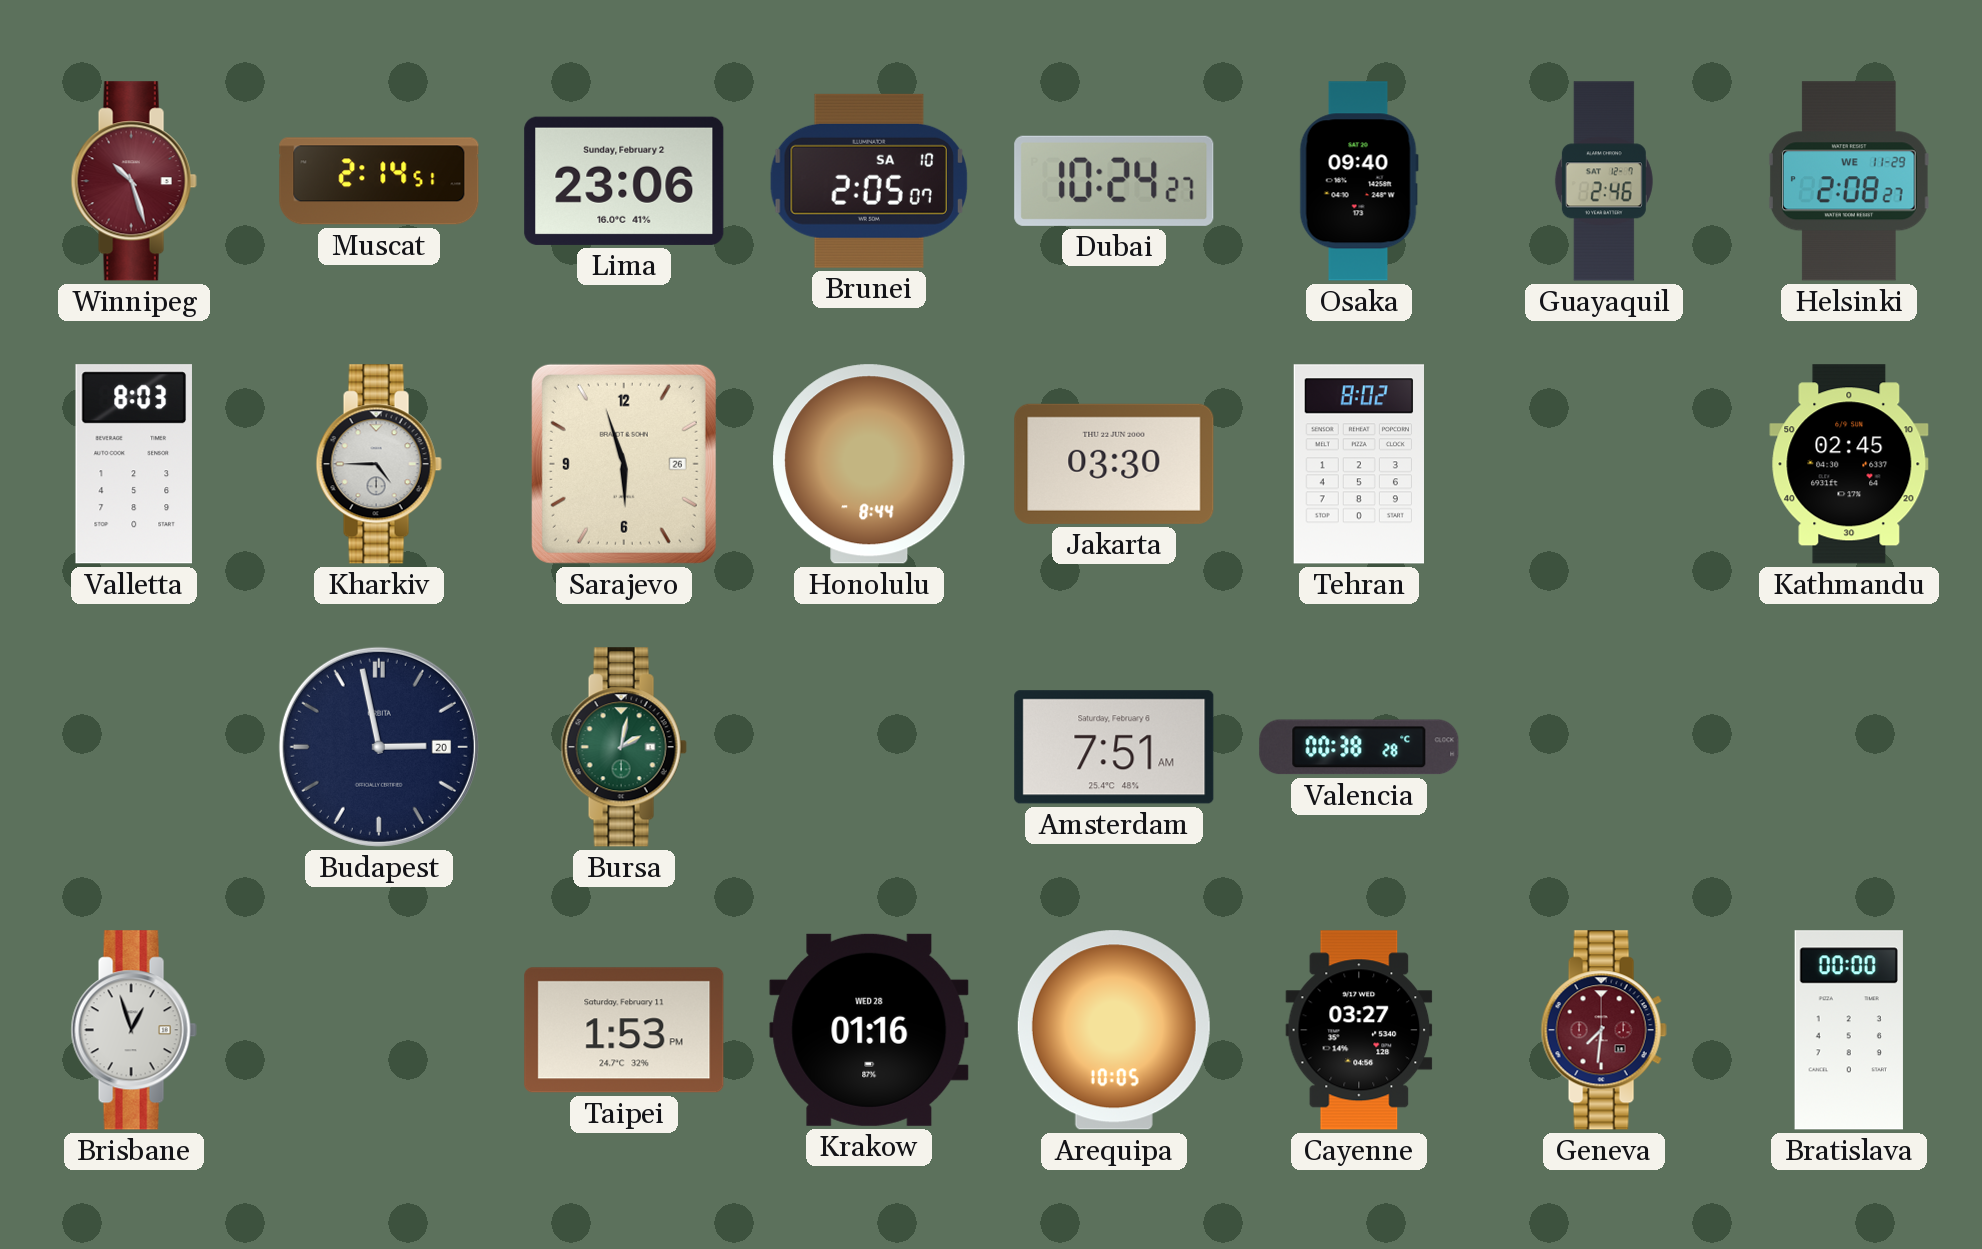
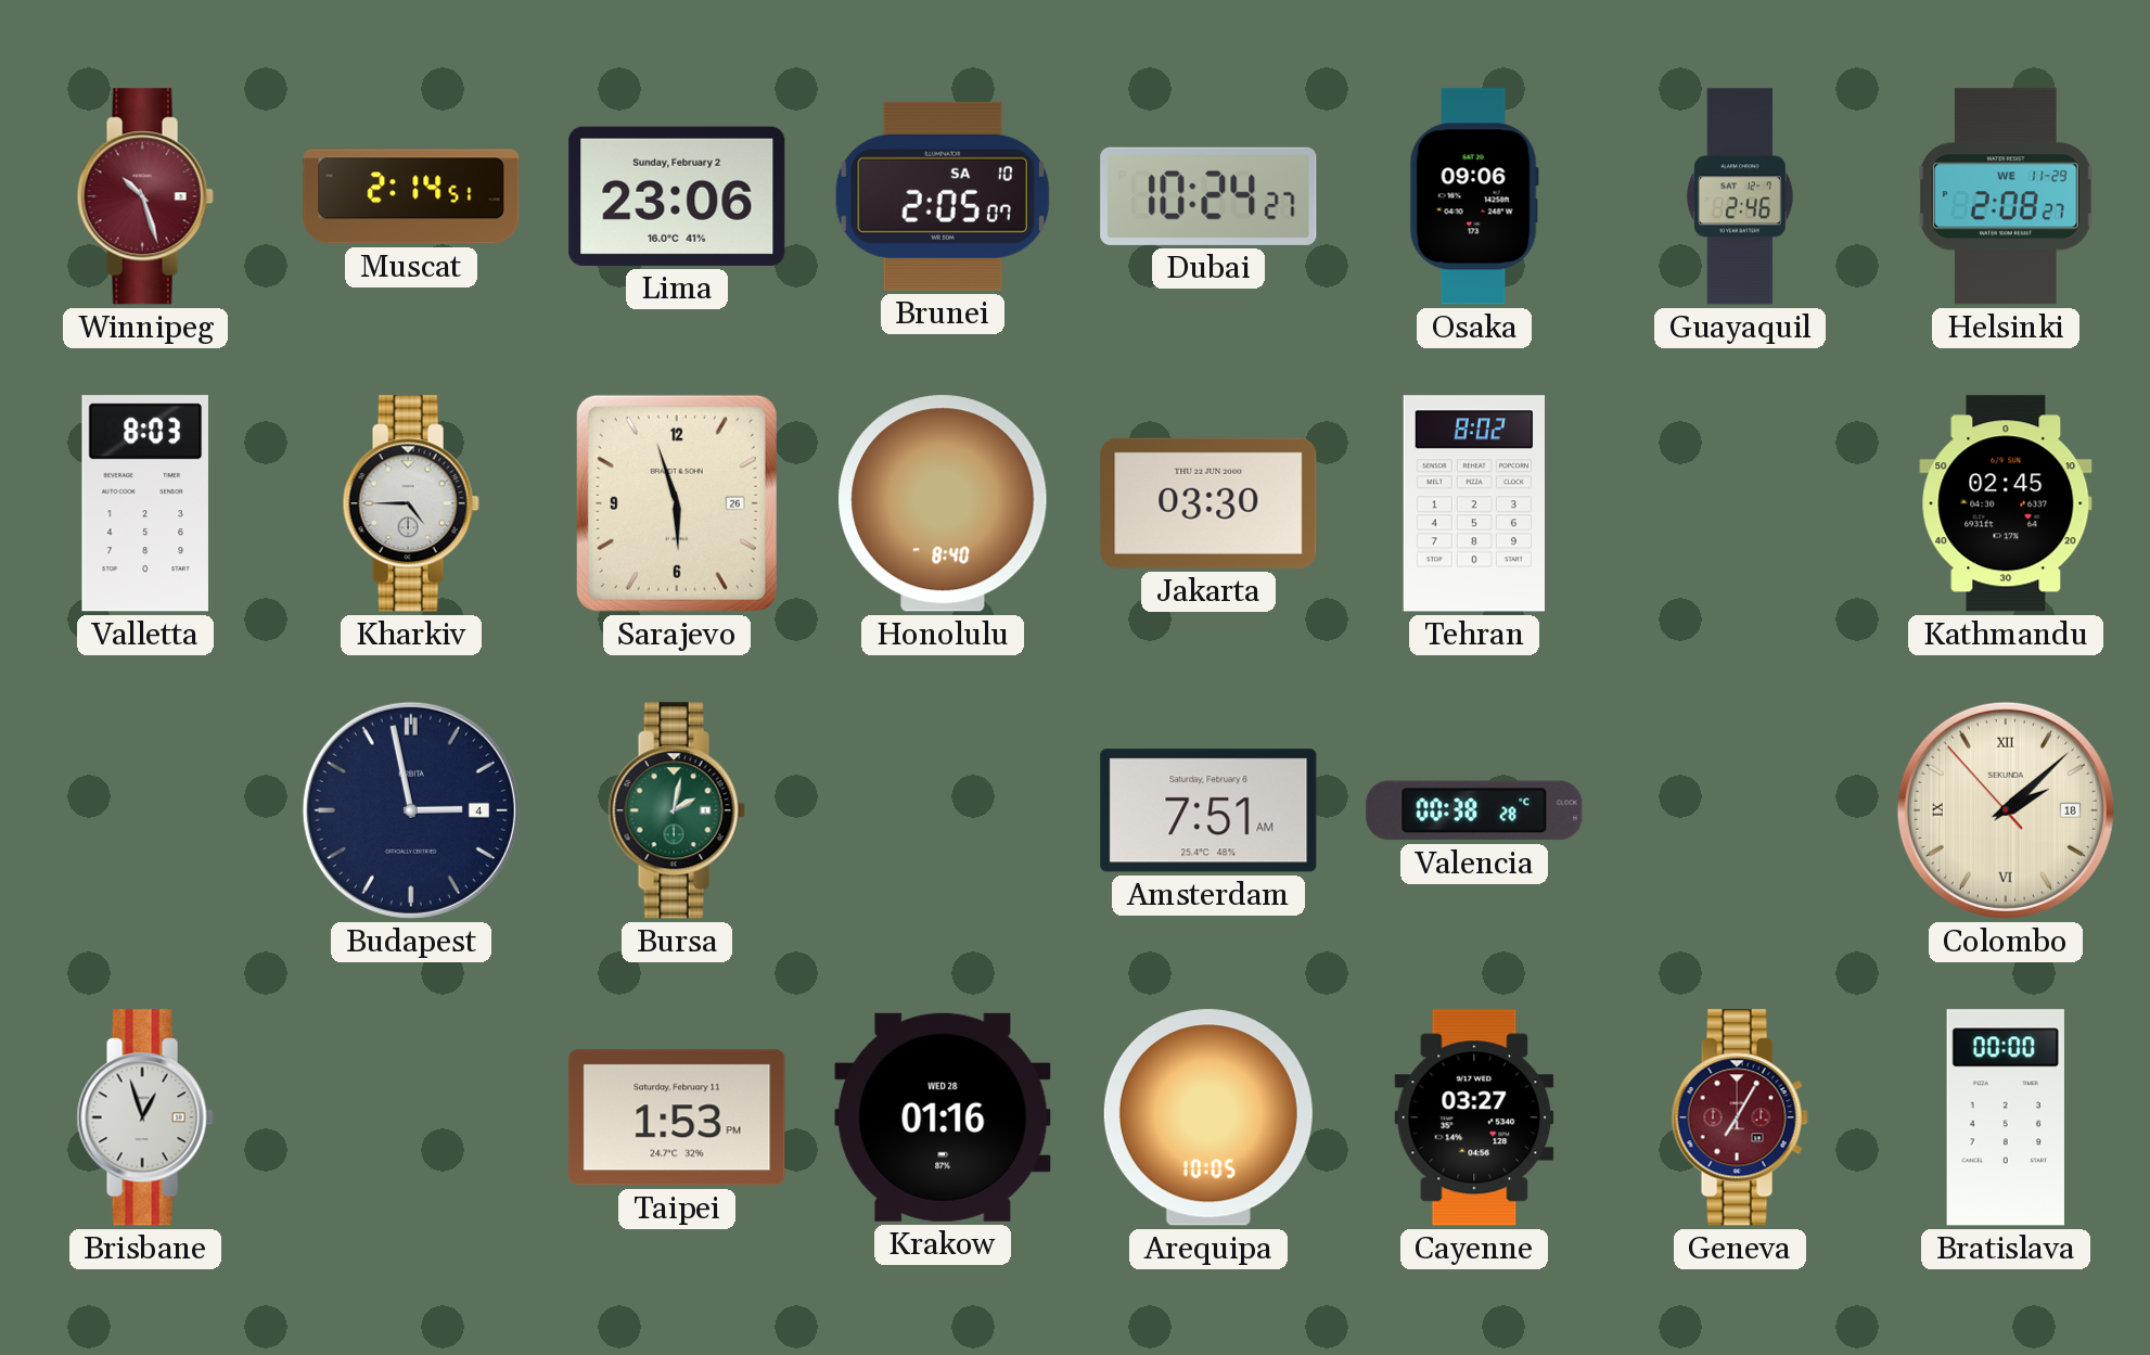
Osaka: 09:40 -> 09:06 (1474, 196)
Honolulu: 8:44 -> 8:40 (944, 503)
Budapest date: 20 -> 4 (411, 810)
Colombo: none -> 2:07 (2006, 810)
Geneva: 7:31 -> 7:05 (1740, 1117)
